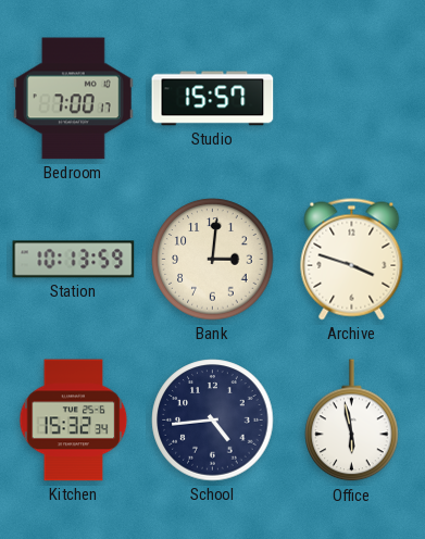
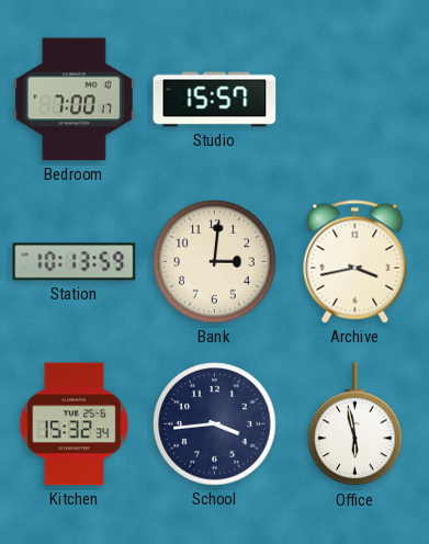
Archive: 3:48 -> 3:43 (355, 262)
School: 4:44 -> 3:44 (215, 424)
